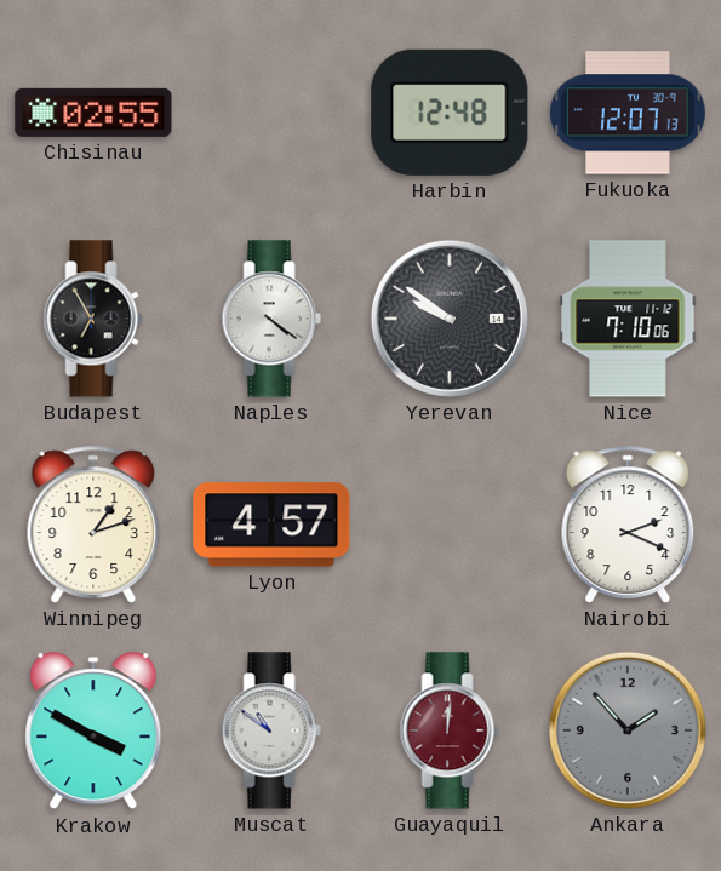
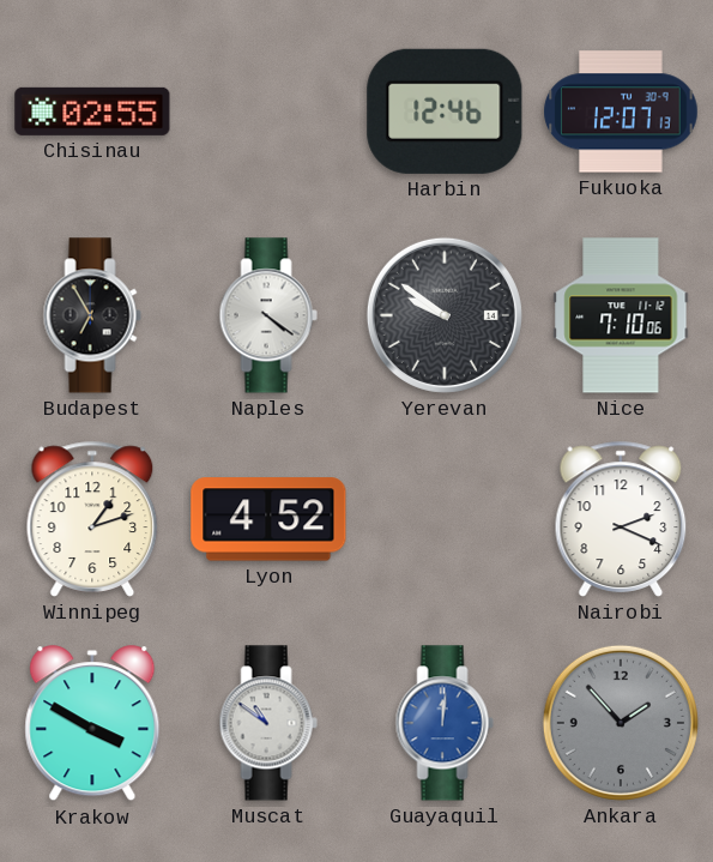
Harbin: 12:48 -> 12:46 (445, 111)
Lyon: 4:57 -> 4:52 (268, 519)
Guayaquil dial: burgundy -> blue (445, 723)
